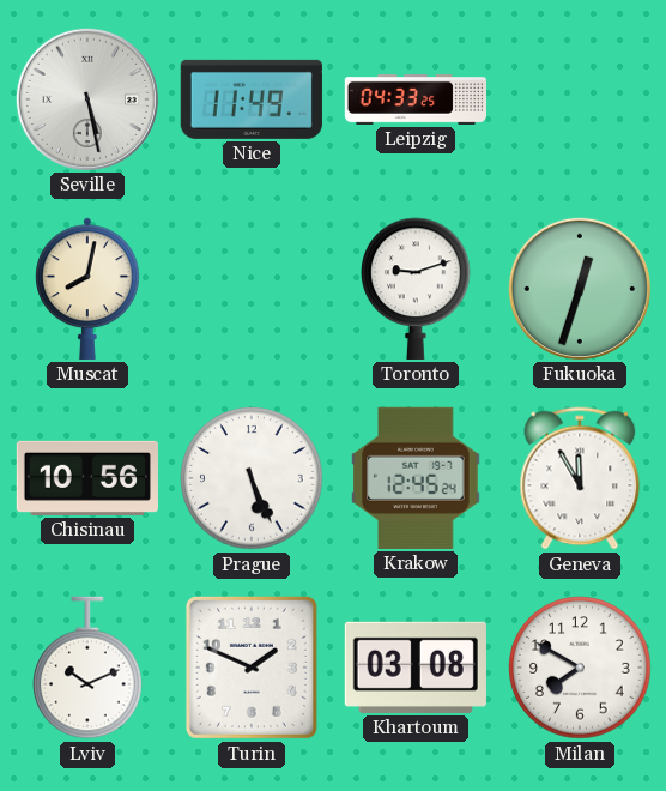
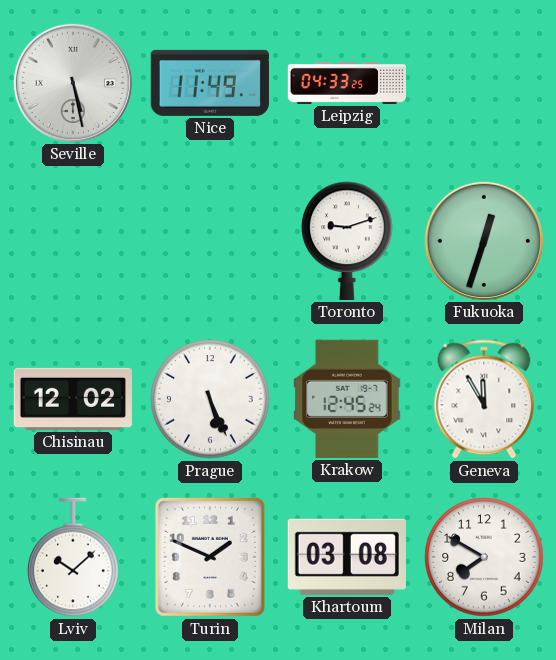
Muscat: 8:02 -> none (87, 289)
Chisinau: 10:56 -> 12:02 (73, 399)
Lviv: 10:11 -> 10:08 (73, 557)
